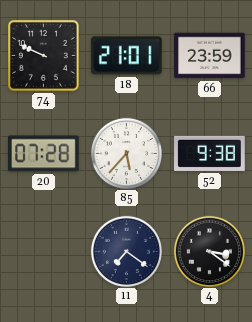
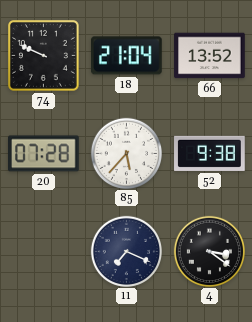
18: 21:01 -> 21:04 (127, 56)
66: 23:59 -> 13:52 (210, 56)
11: 7:21 -> 7:19 (126, 251)
